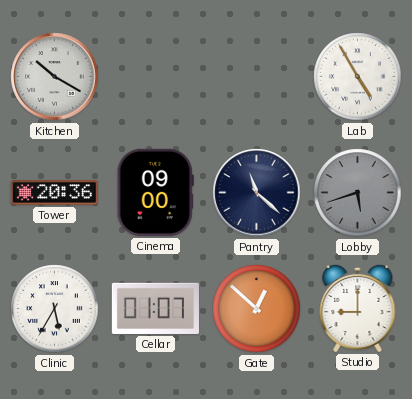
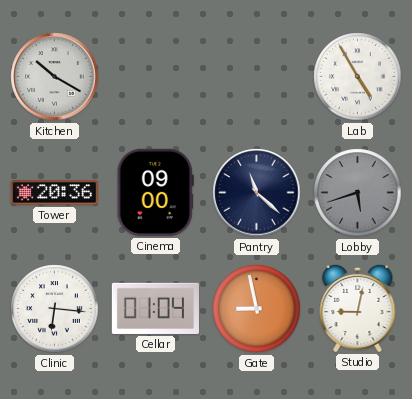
Clinic: 5:35 -> 6:16 (55, 309)
Cellar: 01:07 -> 01:04 (155, 308)
Gate: 12:52 -> 8:58 (257, 309)
Studio: 9:00 -> 9:02 (358, 308)
